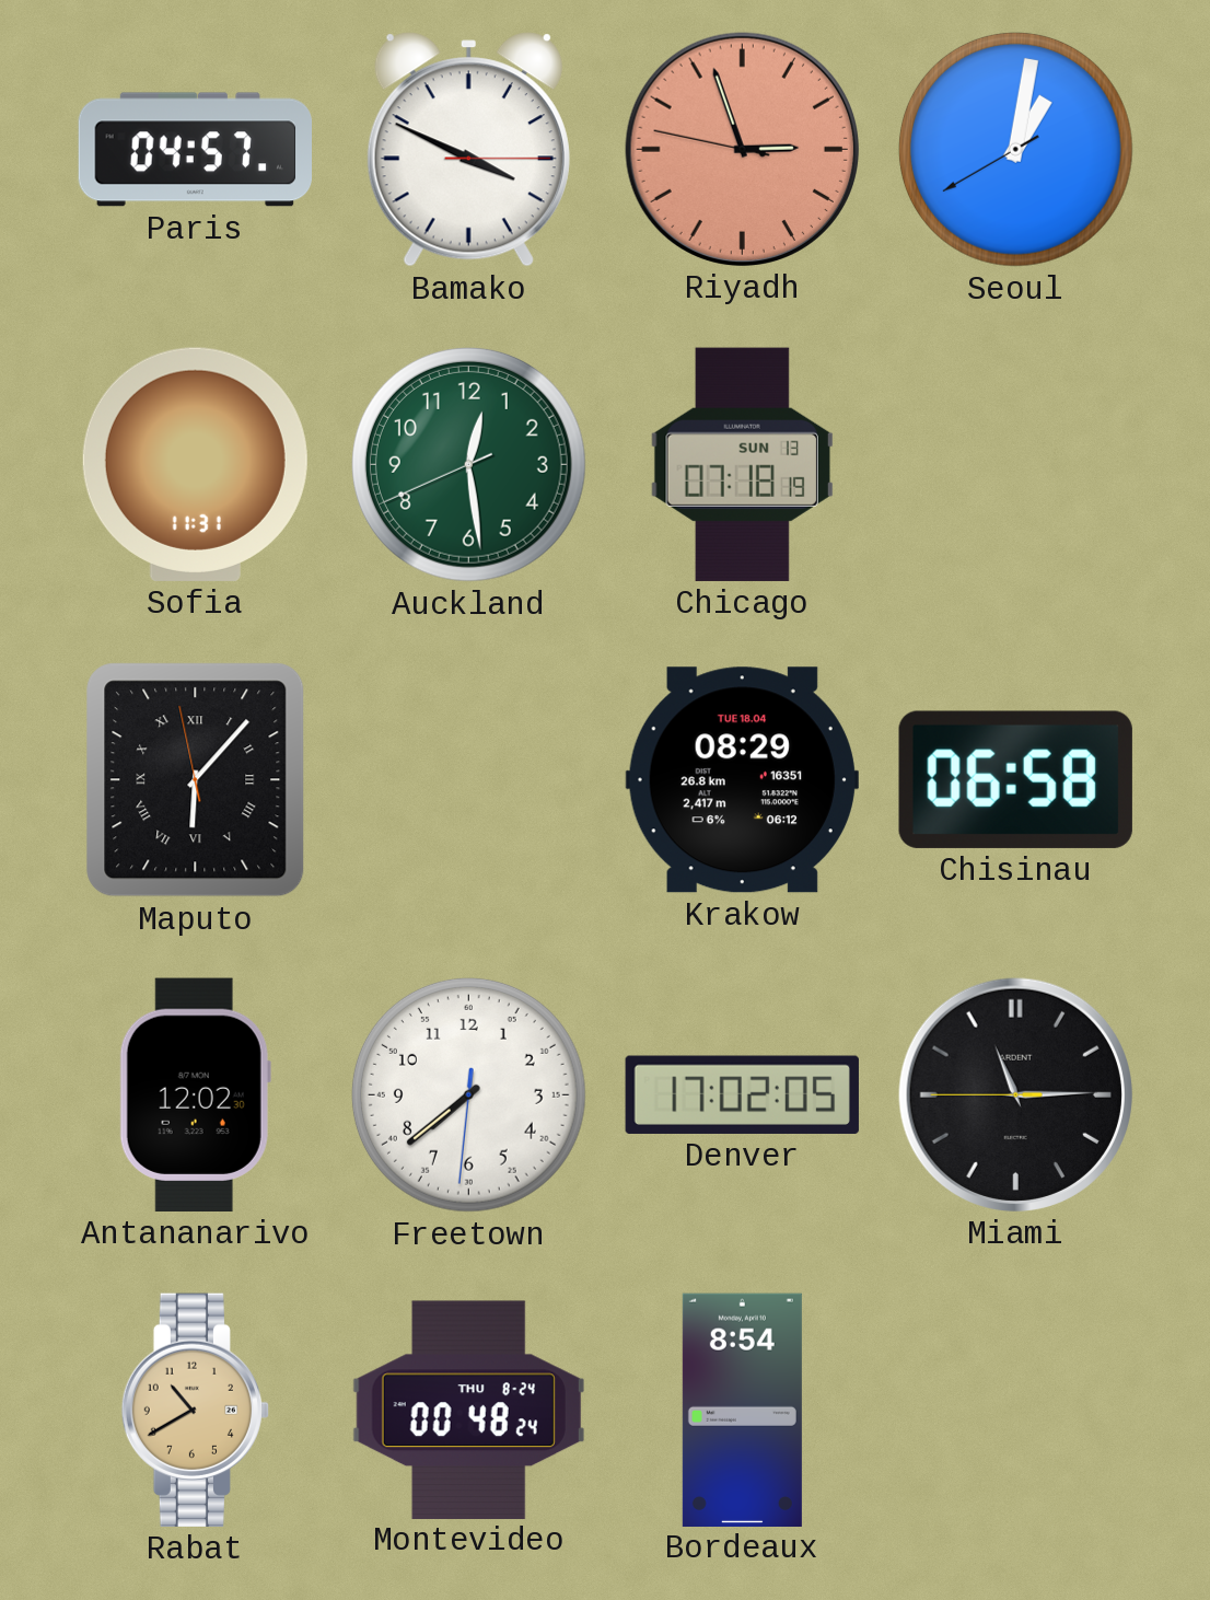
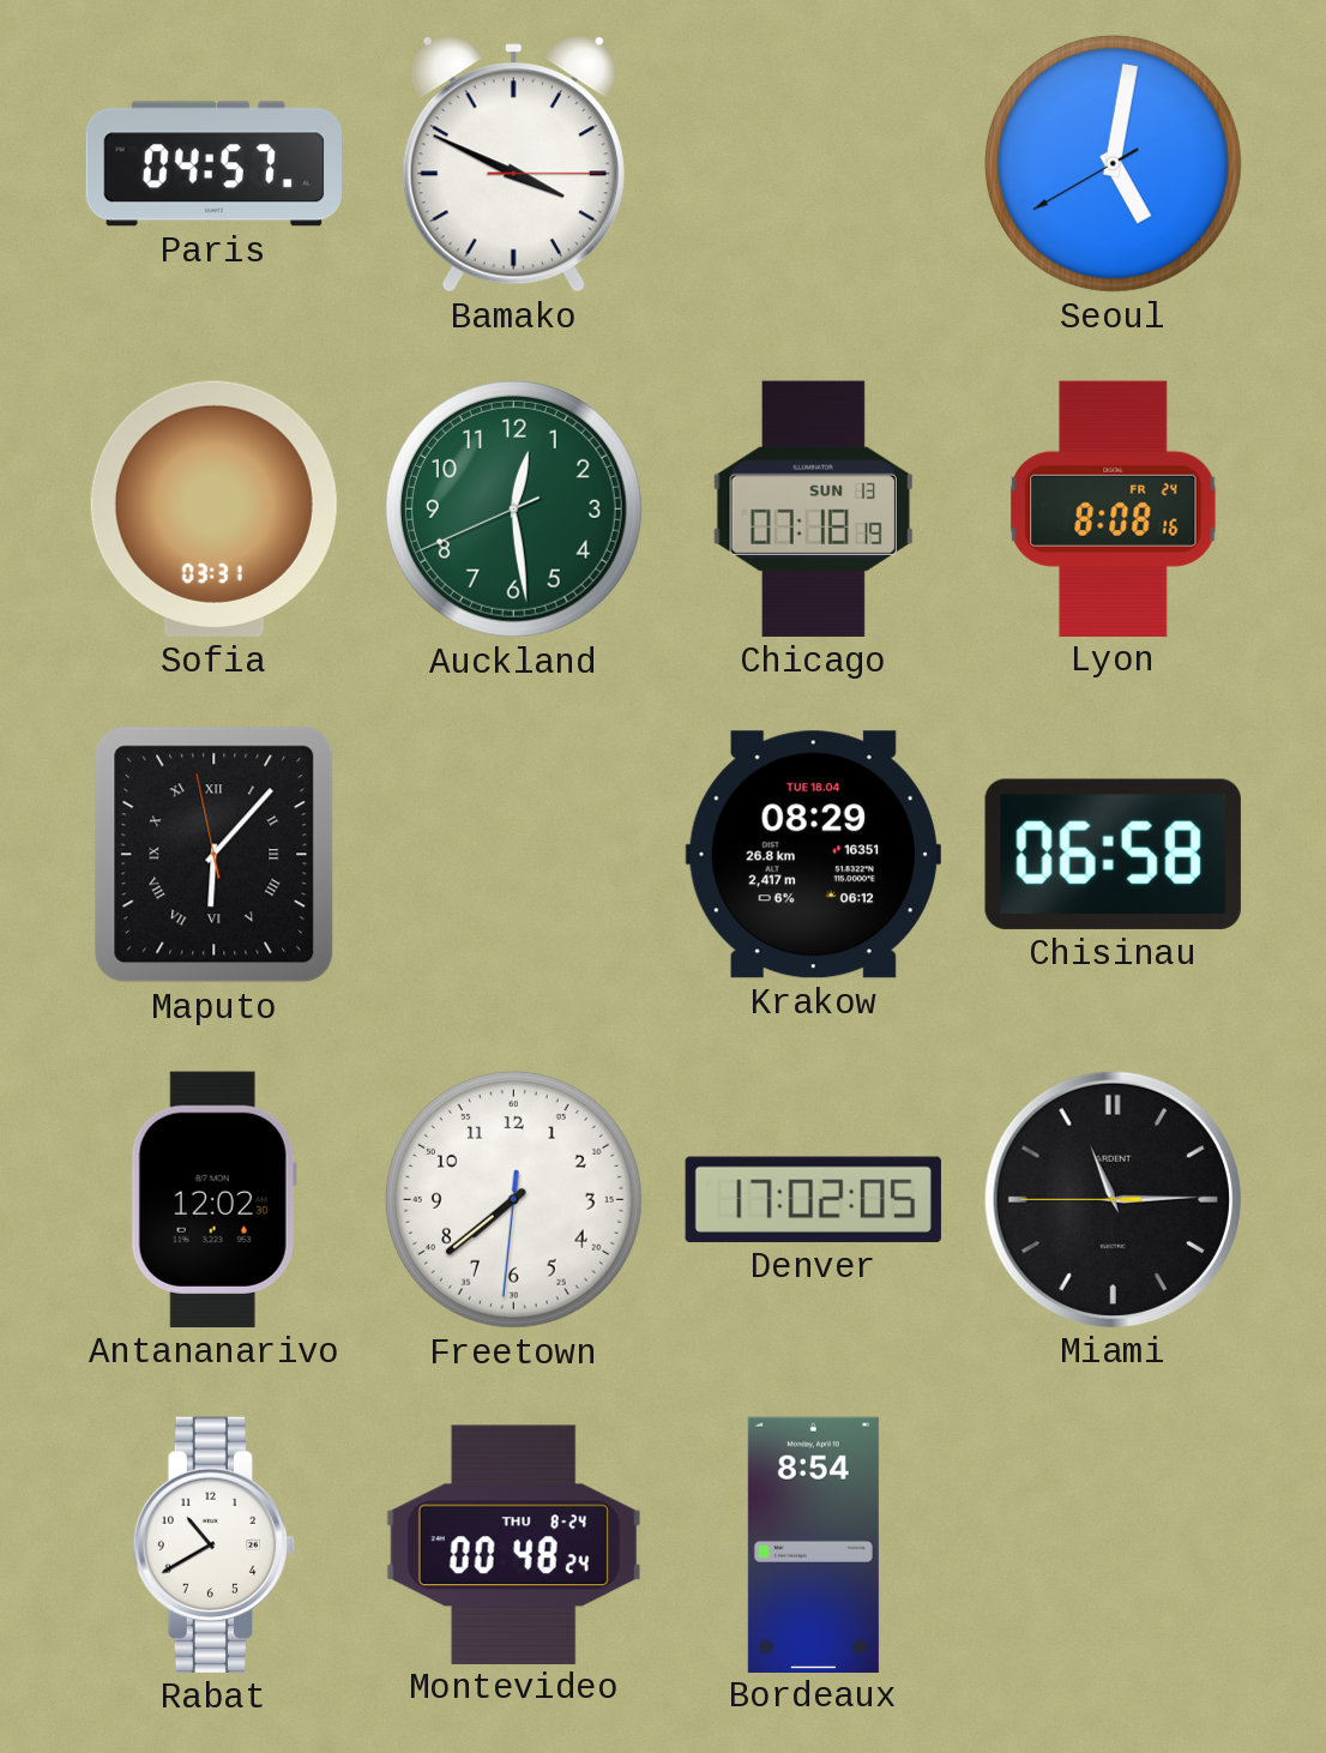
Riyadh: 2:56 -> none (742, 149)
Seoul: 1:01 -> 5:01 (1113, 163)
Sofia: 11:31 -> 03:31 (213, 508)
Lyon: none -> 8:08 (1114, 508)
Rabat dial: champagne -> white (213, 1544)
